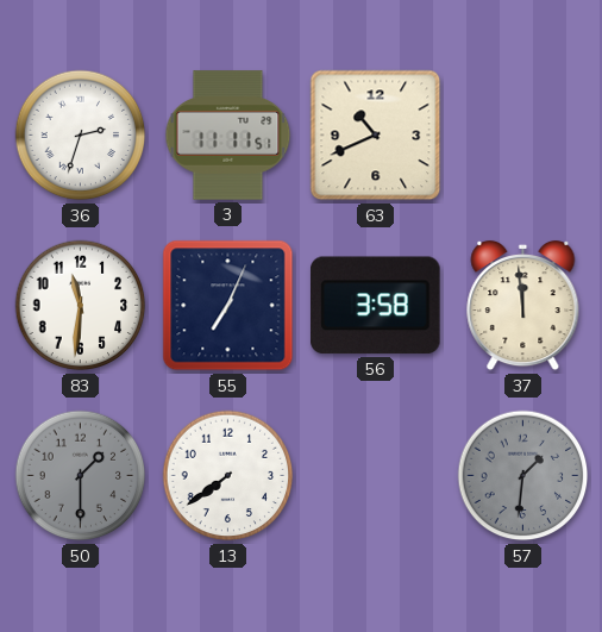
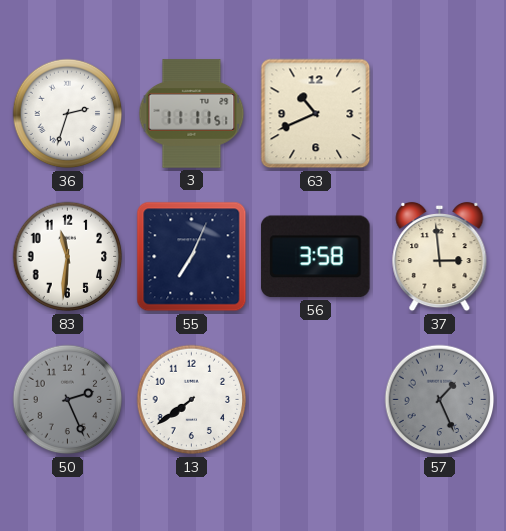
37: 11:59 -> 2:59 (440, 257)
50: 1:30 -> 2:26 (68, 400)
57: 1:31 -> 1:26 (440, 400)
